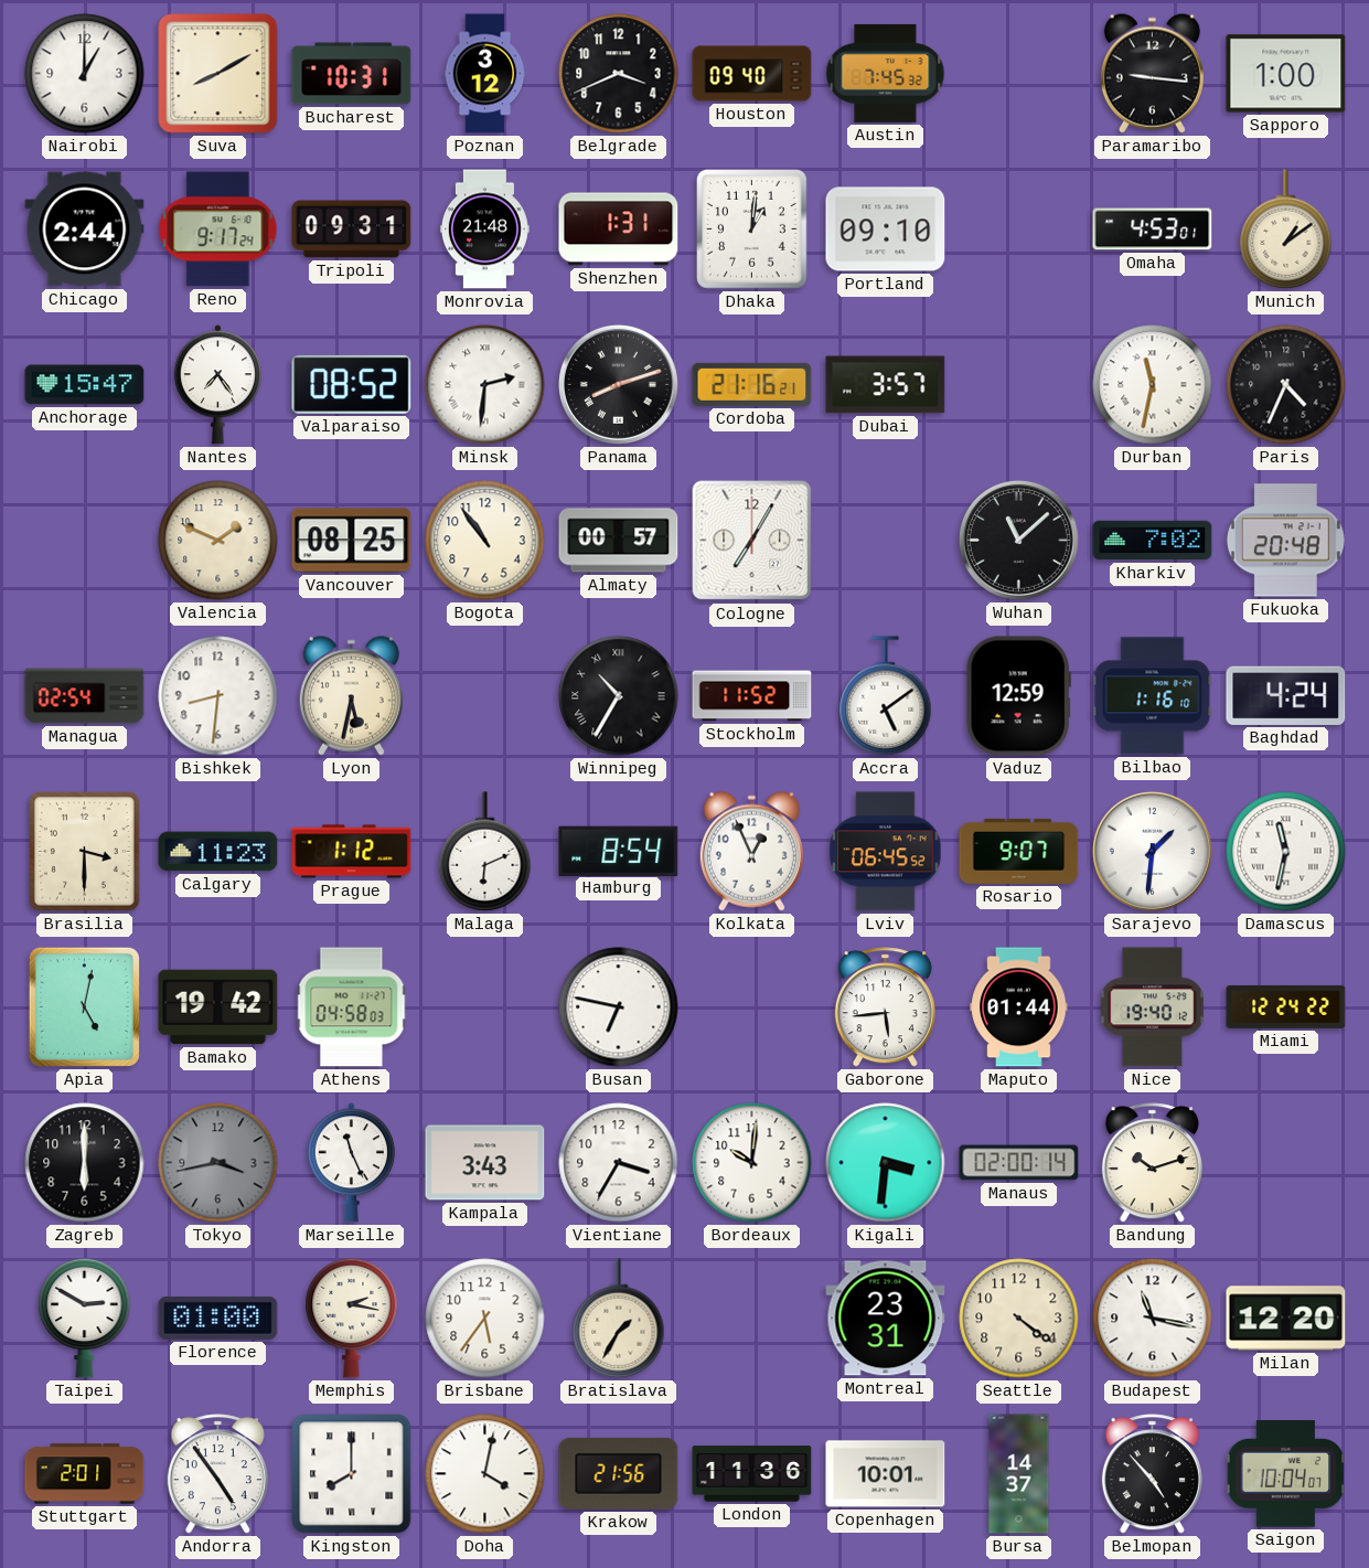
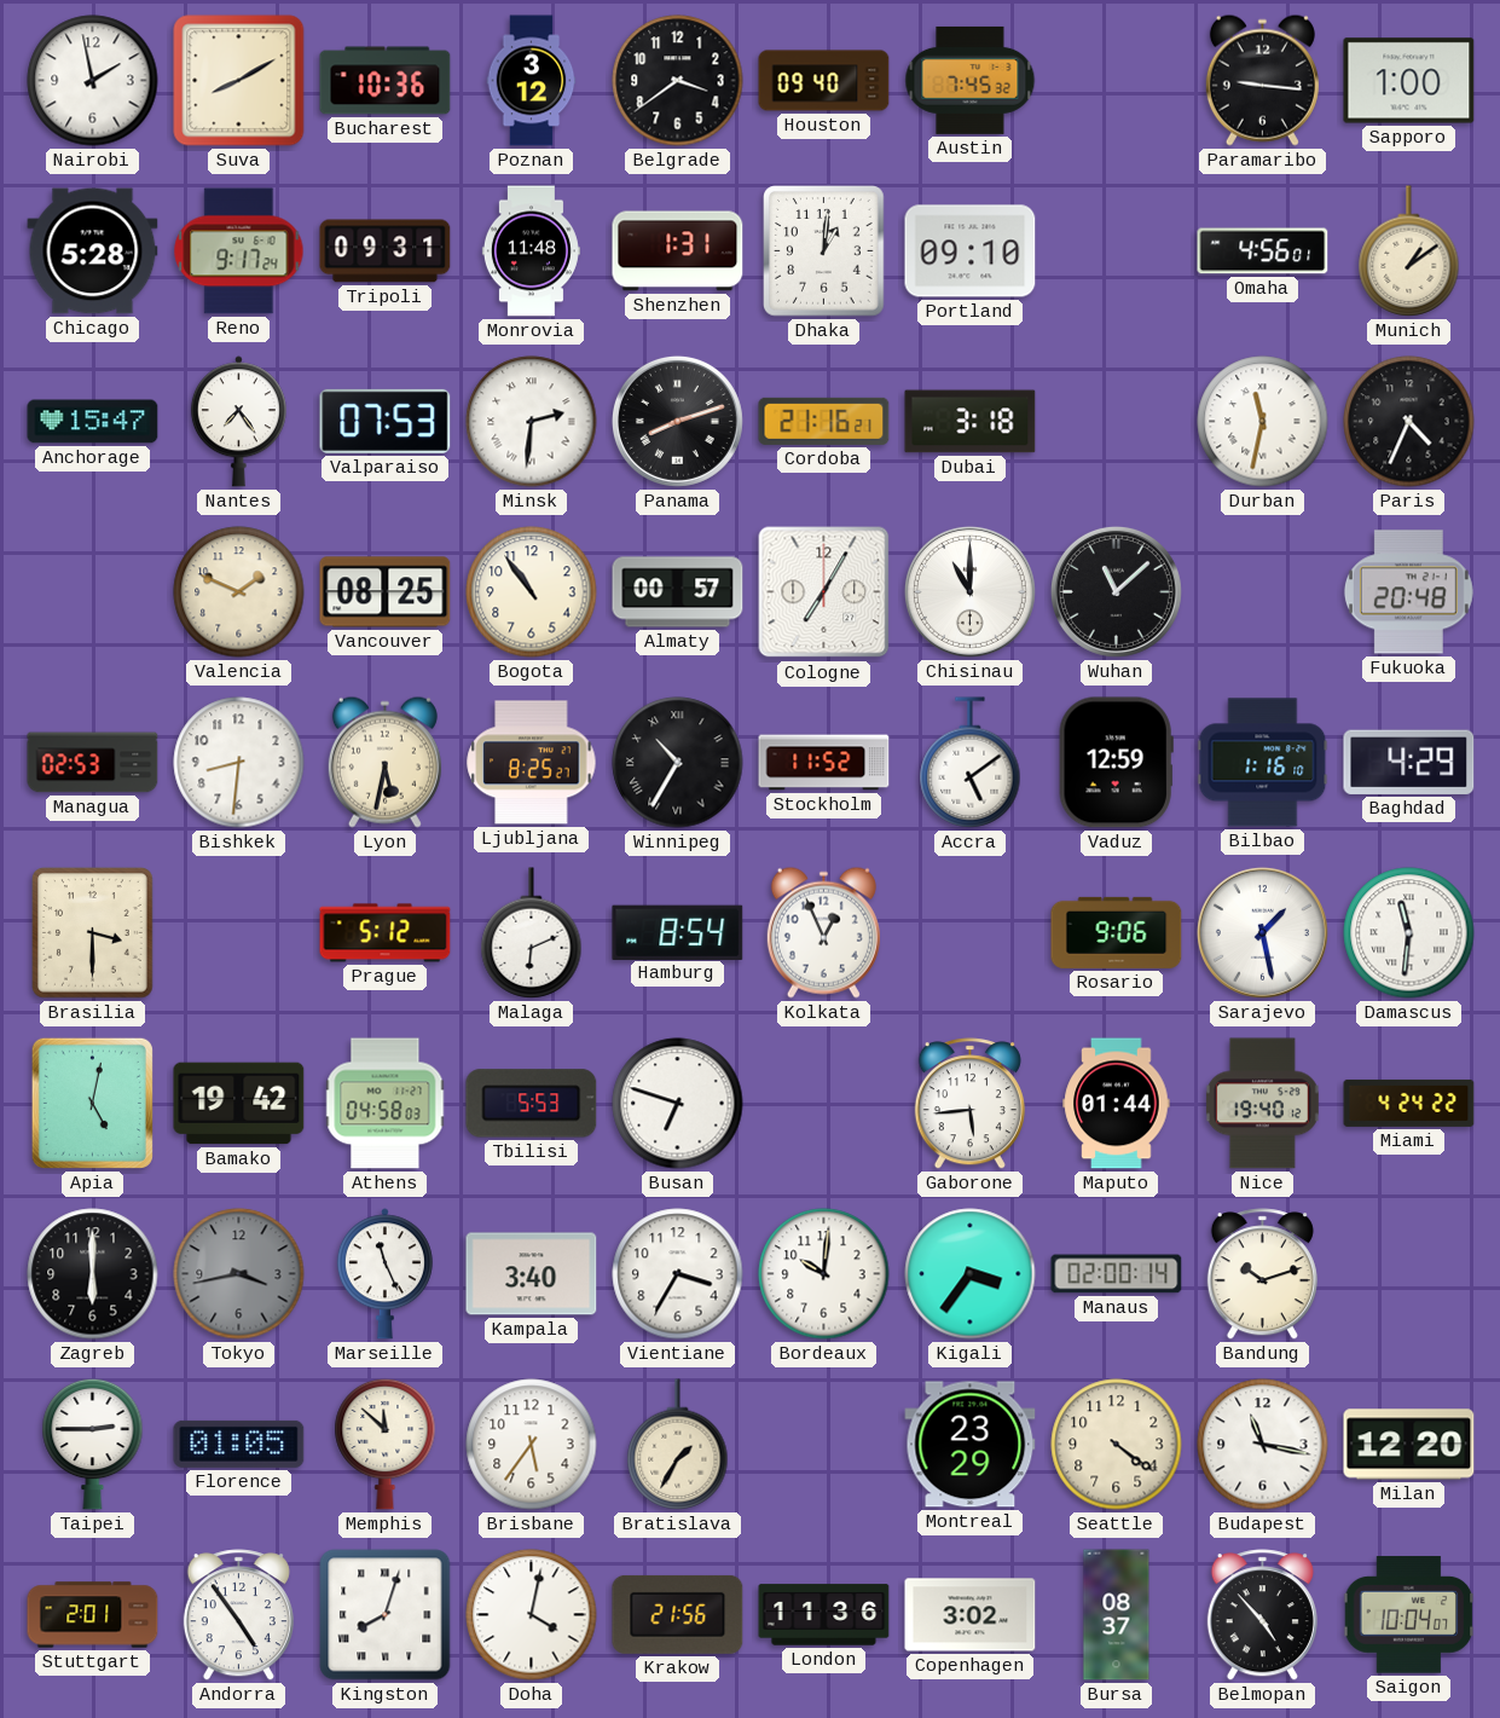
Nairobi: 1:00 -> 1:58 (93, 81)
Bucharest: 10:31 -> 10:36 (386, 81)
Belgrade: 3:41 -> 3:39 (678, 81)
Chicago: 2:44 -> 5:28 (93, 251)
Monrovia: 21:48 -> 11:48 (531, 251)
Omaha: 4:53 -> 4:56 (1263, 251)
Valparaiso: 08:52 -> 07:53 (386, 421)
Dubai: 3:57 -> 3:18 (971, 422)
Chisinau: none -> 11:00 (969, 591)
Kharkiv: 7:02 -> none (1153, 541)
Managua: 02:54 -> 02:53 (93, 763)
Ljubljana: none -> 8:25 (532, 763)
Baghdad: 4:24 -> 4:29 (1409, 762)
Calgary: 11:23 -> none (218, 852)
Prague: 1:12 -> 5:12 (386, 933)
Lviv: 06:45 -> none (886, 852)
Rosario: 9:07 -> 9:06 (1117, 932)
Sarajevo: 1:31 -> 1:28 (1262, 932)
Damascus: 11:32 -> 11:31 (1409, 933)
Tbilisi: none -> 5:53 (532, 1104)
Busan: 6:47 -> 6:48 (678, 1104)
Miami: 12:24 -> 4:24 (1409, 1103)
Kampala: 3:43 -> 3:40 (532, 1274)
Kigali: 3:31 -> 3:36 (971, 1274)
Taipei: 2:50 -> 2:45 (93, 1444)
Florence: 01:00 -> 01:05 (239, 1444)
Memphis: 2:17 -> 11:52 (386, 1444)
Montreal: 23:31 -> 23:29 (971, 1445)
Kingston: 8:00 -> 8:03 (386, 1615)
Copenhagen: 10:01 -> 3:02 (971, 1615)
Bursa: 14:37 -> 08:37 (1117, 1615)
